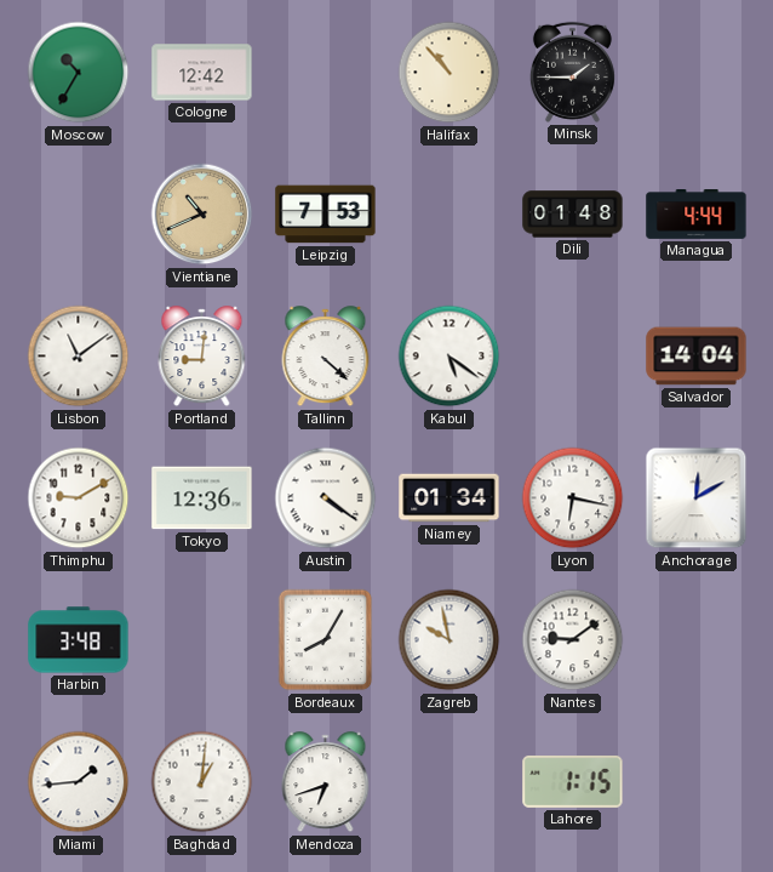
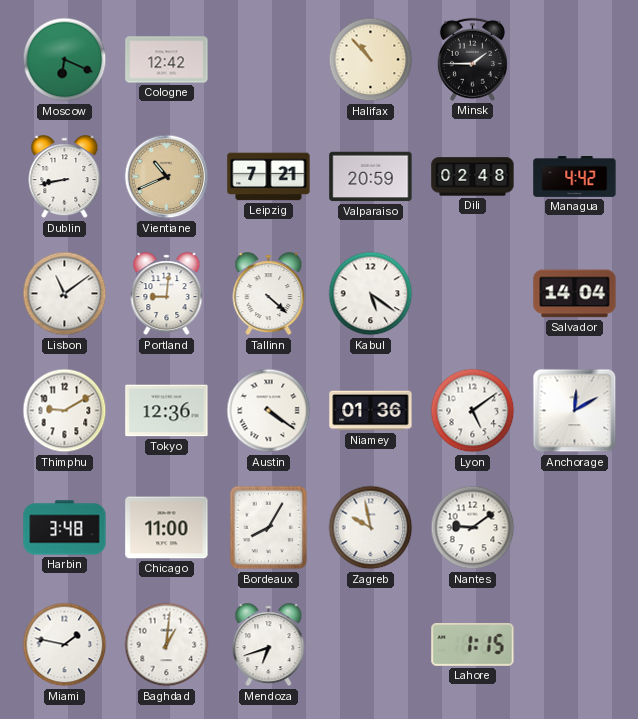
Moscow: 10:35 -> 6:19 (65, 60)
Dublin: none -> 8:43 (65, 177)
Leipzig: 7:53 -> 7:21 (269, 177)
Valparaiso: none -> 20:59 (371, 177)
Dili: 01:48 -> 02:48 (473, 177)
Managua: 4:44 -> 4:42 (575, 177)
Niamey: 01:34 -> 01:36 (371, 411)
Lyon: 6:17 -> 5:09 (473, 411)
Chicago: none -> 11:00 (167, 528)
Miami: 1:44 -> 1:47 (65, 645)
